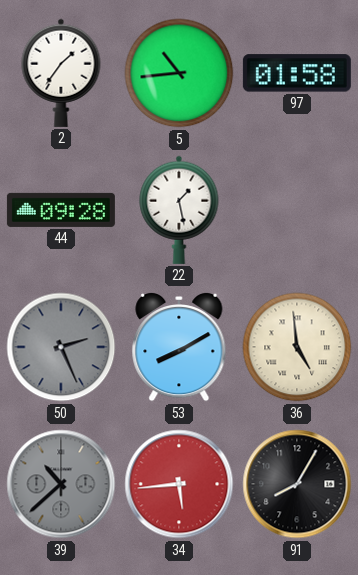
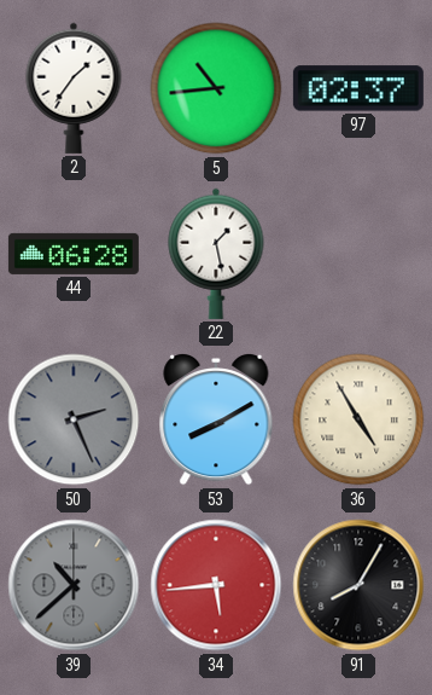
97: 01:58 -> 02:37 (358, 88)
44: 09:28 -> 06:28 (74, 254)
36: 4:59 -> 4:55 (358, 419)
